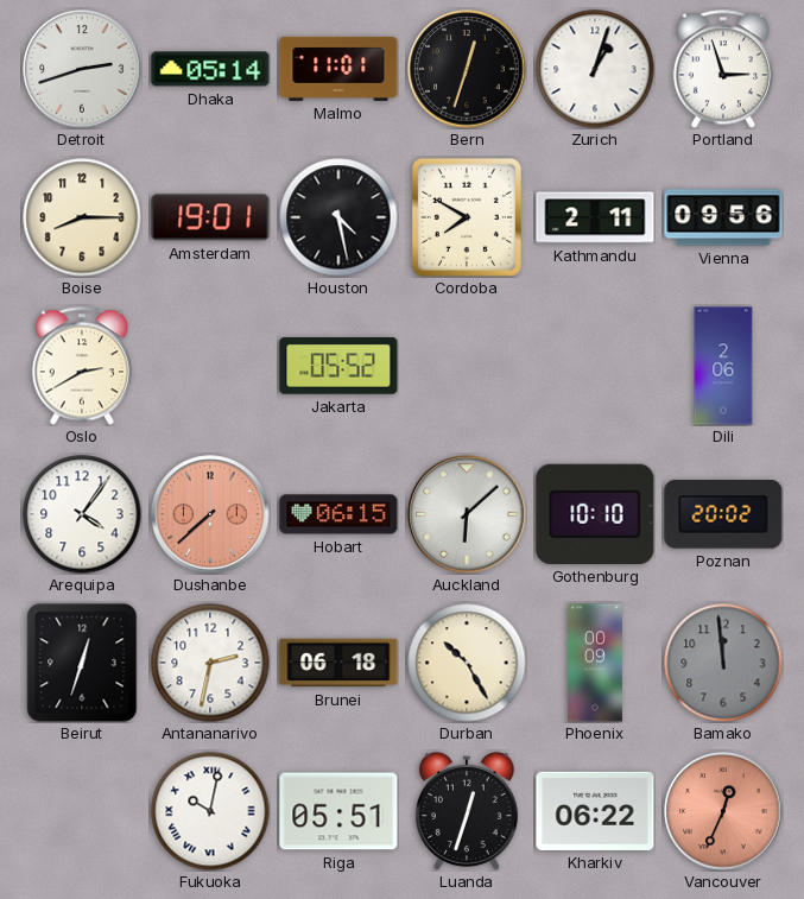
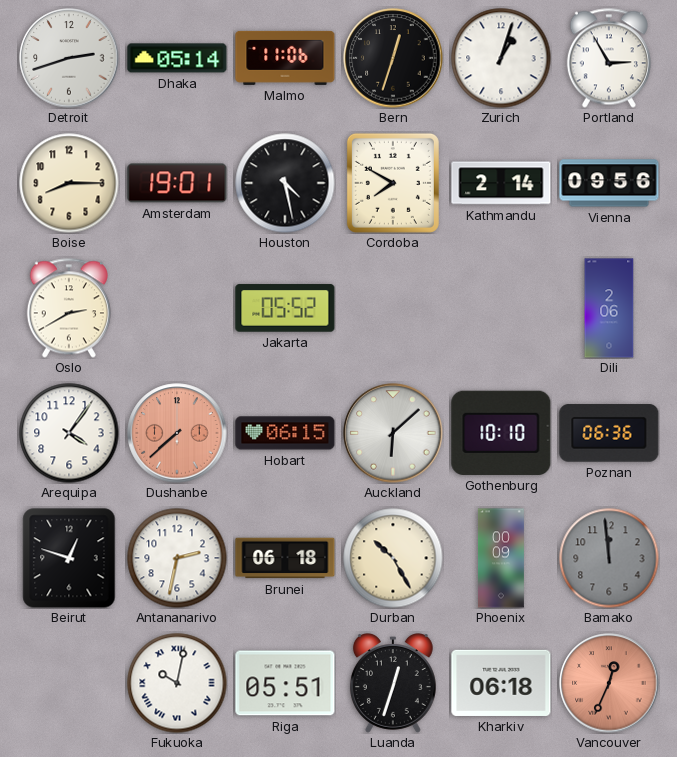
Malmo: 11:01 -> 11:06 (285, 58)
Portland: 2:57 -> 2:55 (609, 58)
Kathmandu: 2:11 -> 2:14 (501, 183)
Poznan: 20:02 -> 06:36 (609, 433)
Beirut: 12:33 -> 12:48 (69, 558)
Kharkiv: 06:22 -> 06:18 (501, 683)
